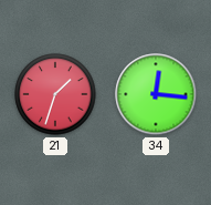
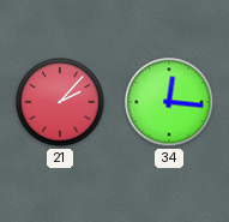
21: 1:33 -> 2:07 (60, 102)
